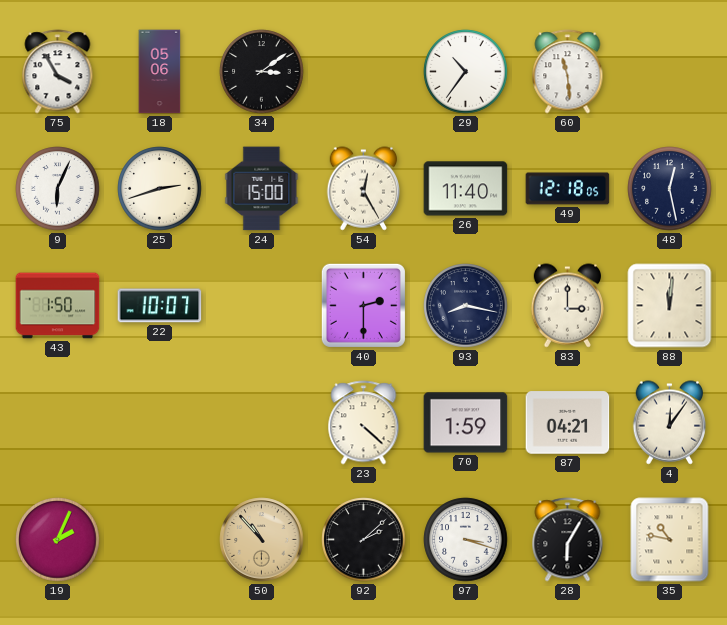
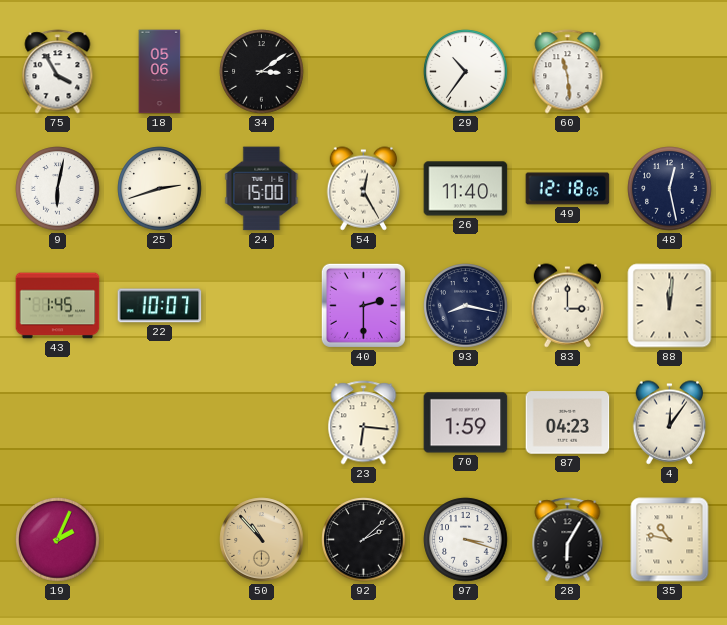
9: 6:04 -> 6:02 (58, 189)
43: 1:50 -> 1:45 (58, 306)
23: 4:22 -> 6:16 (364, 423)
87: 04:21 -> 04:23 (568, 423)
